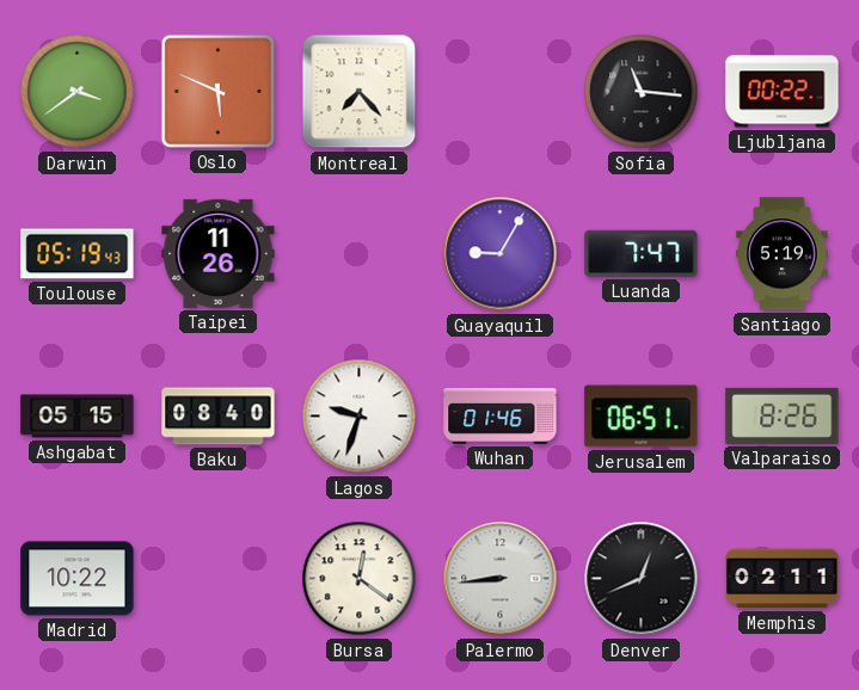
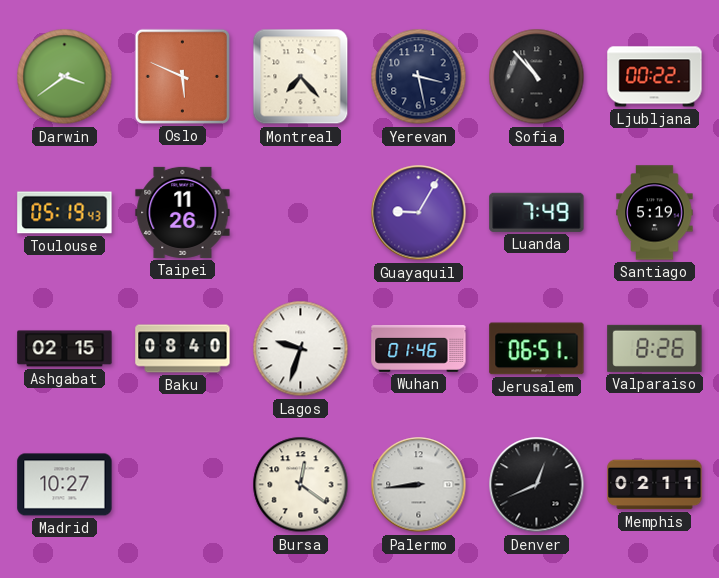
Yerevan: none -> 3:28 (419, 77)
Sofia: 11:16 -> 10:53 (537, 77)
Luanda: 7:47 -> 7:49 (537, 212)
Ashgabat: 05:15 -> 02:15 (65, 349)
Madrid: 10:22 -> 10:27 (65, 485)
